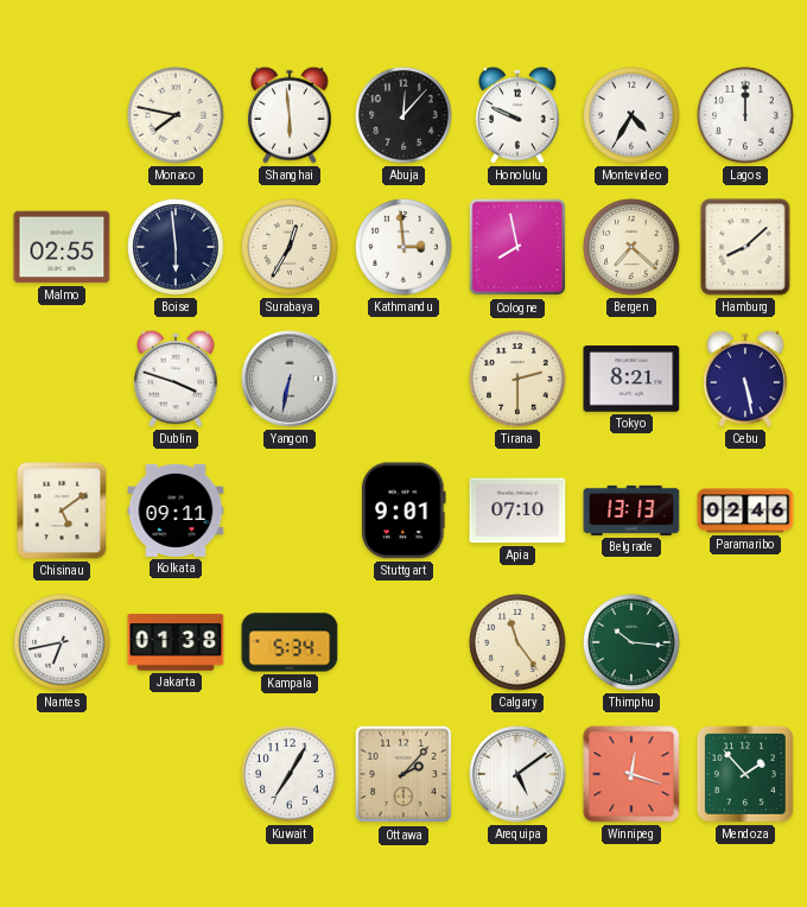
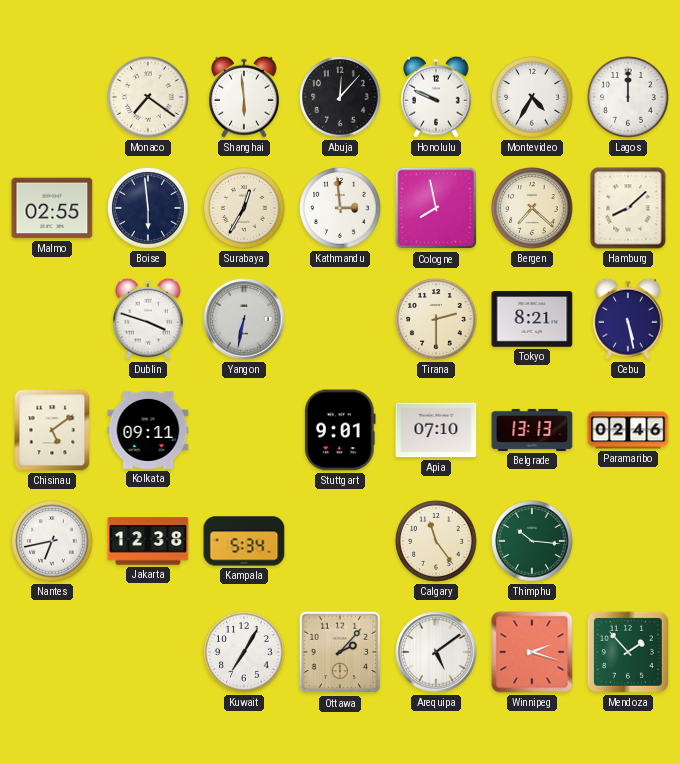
Monaco: 7:47 -> 7:21 (148, 97)
Jakarta: 01:38 -> 12:38 (148, 541)
Winnipeg: 12:18 -> 2:18 (532, 652)
